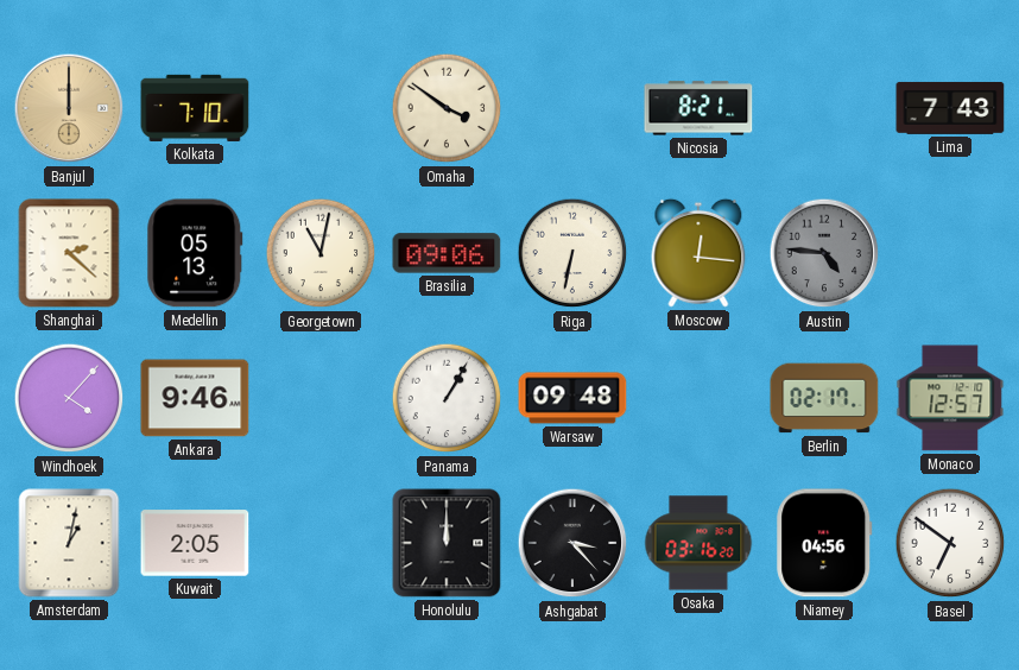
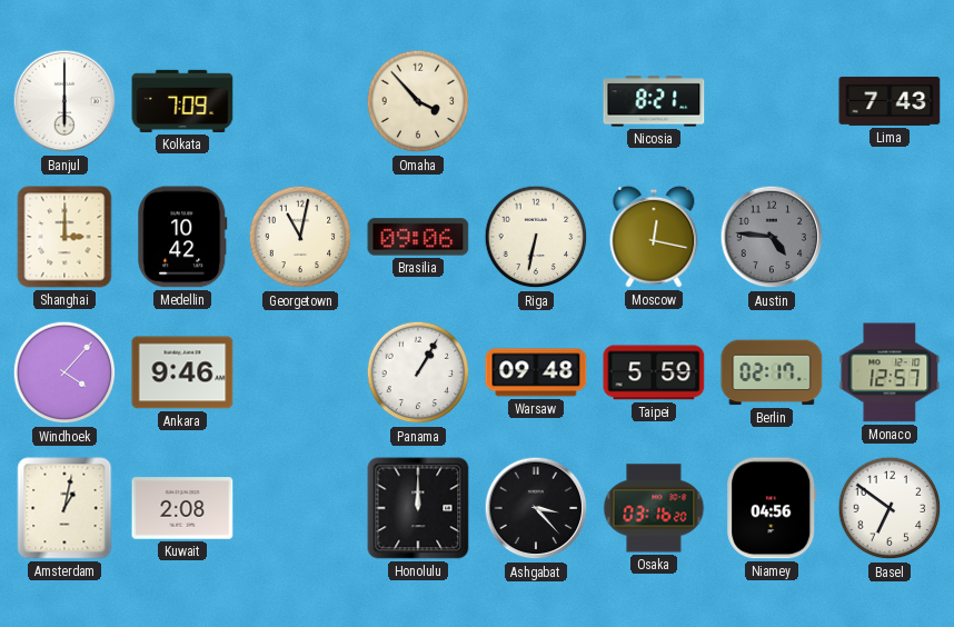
Banjul: 12:00 -> 6:00 (64, 101)
Banjul dial: champagne -> white (64, 101)
Kolkata: 7:10 -> 7:09 (182, 101)
Omaha: 3:51 -> 3:53 (418, 101)
Shanghai: 2:22 -> 3:00 (64, 237)
Medellin: 05:13 -> 10:42 (182, 237)
Moscow: 12:16 -> 12:17 (654, 237)
Taipei: none -> 5:59 (654, 372)
Kuwait: 2:05 -> 2:08 (182, 508)
